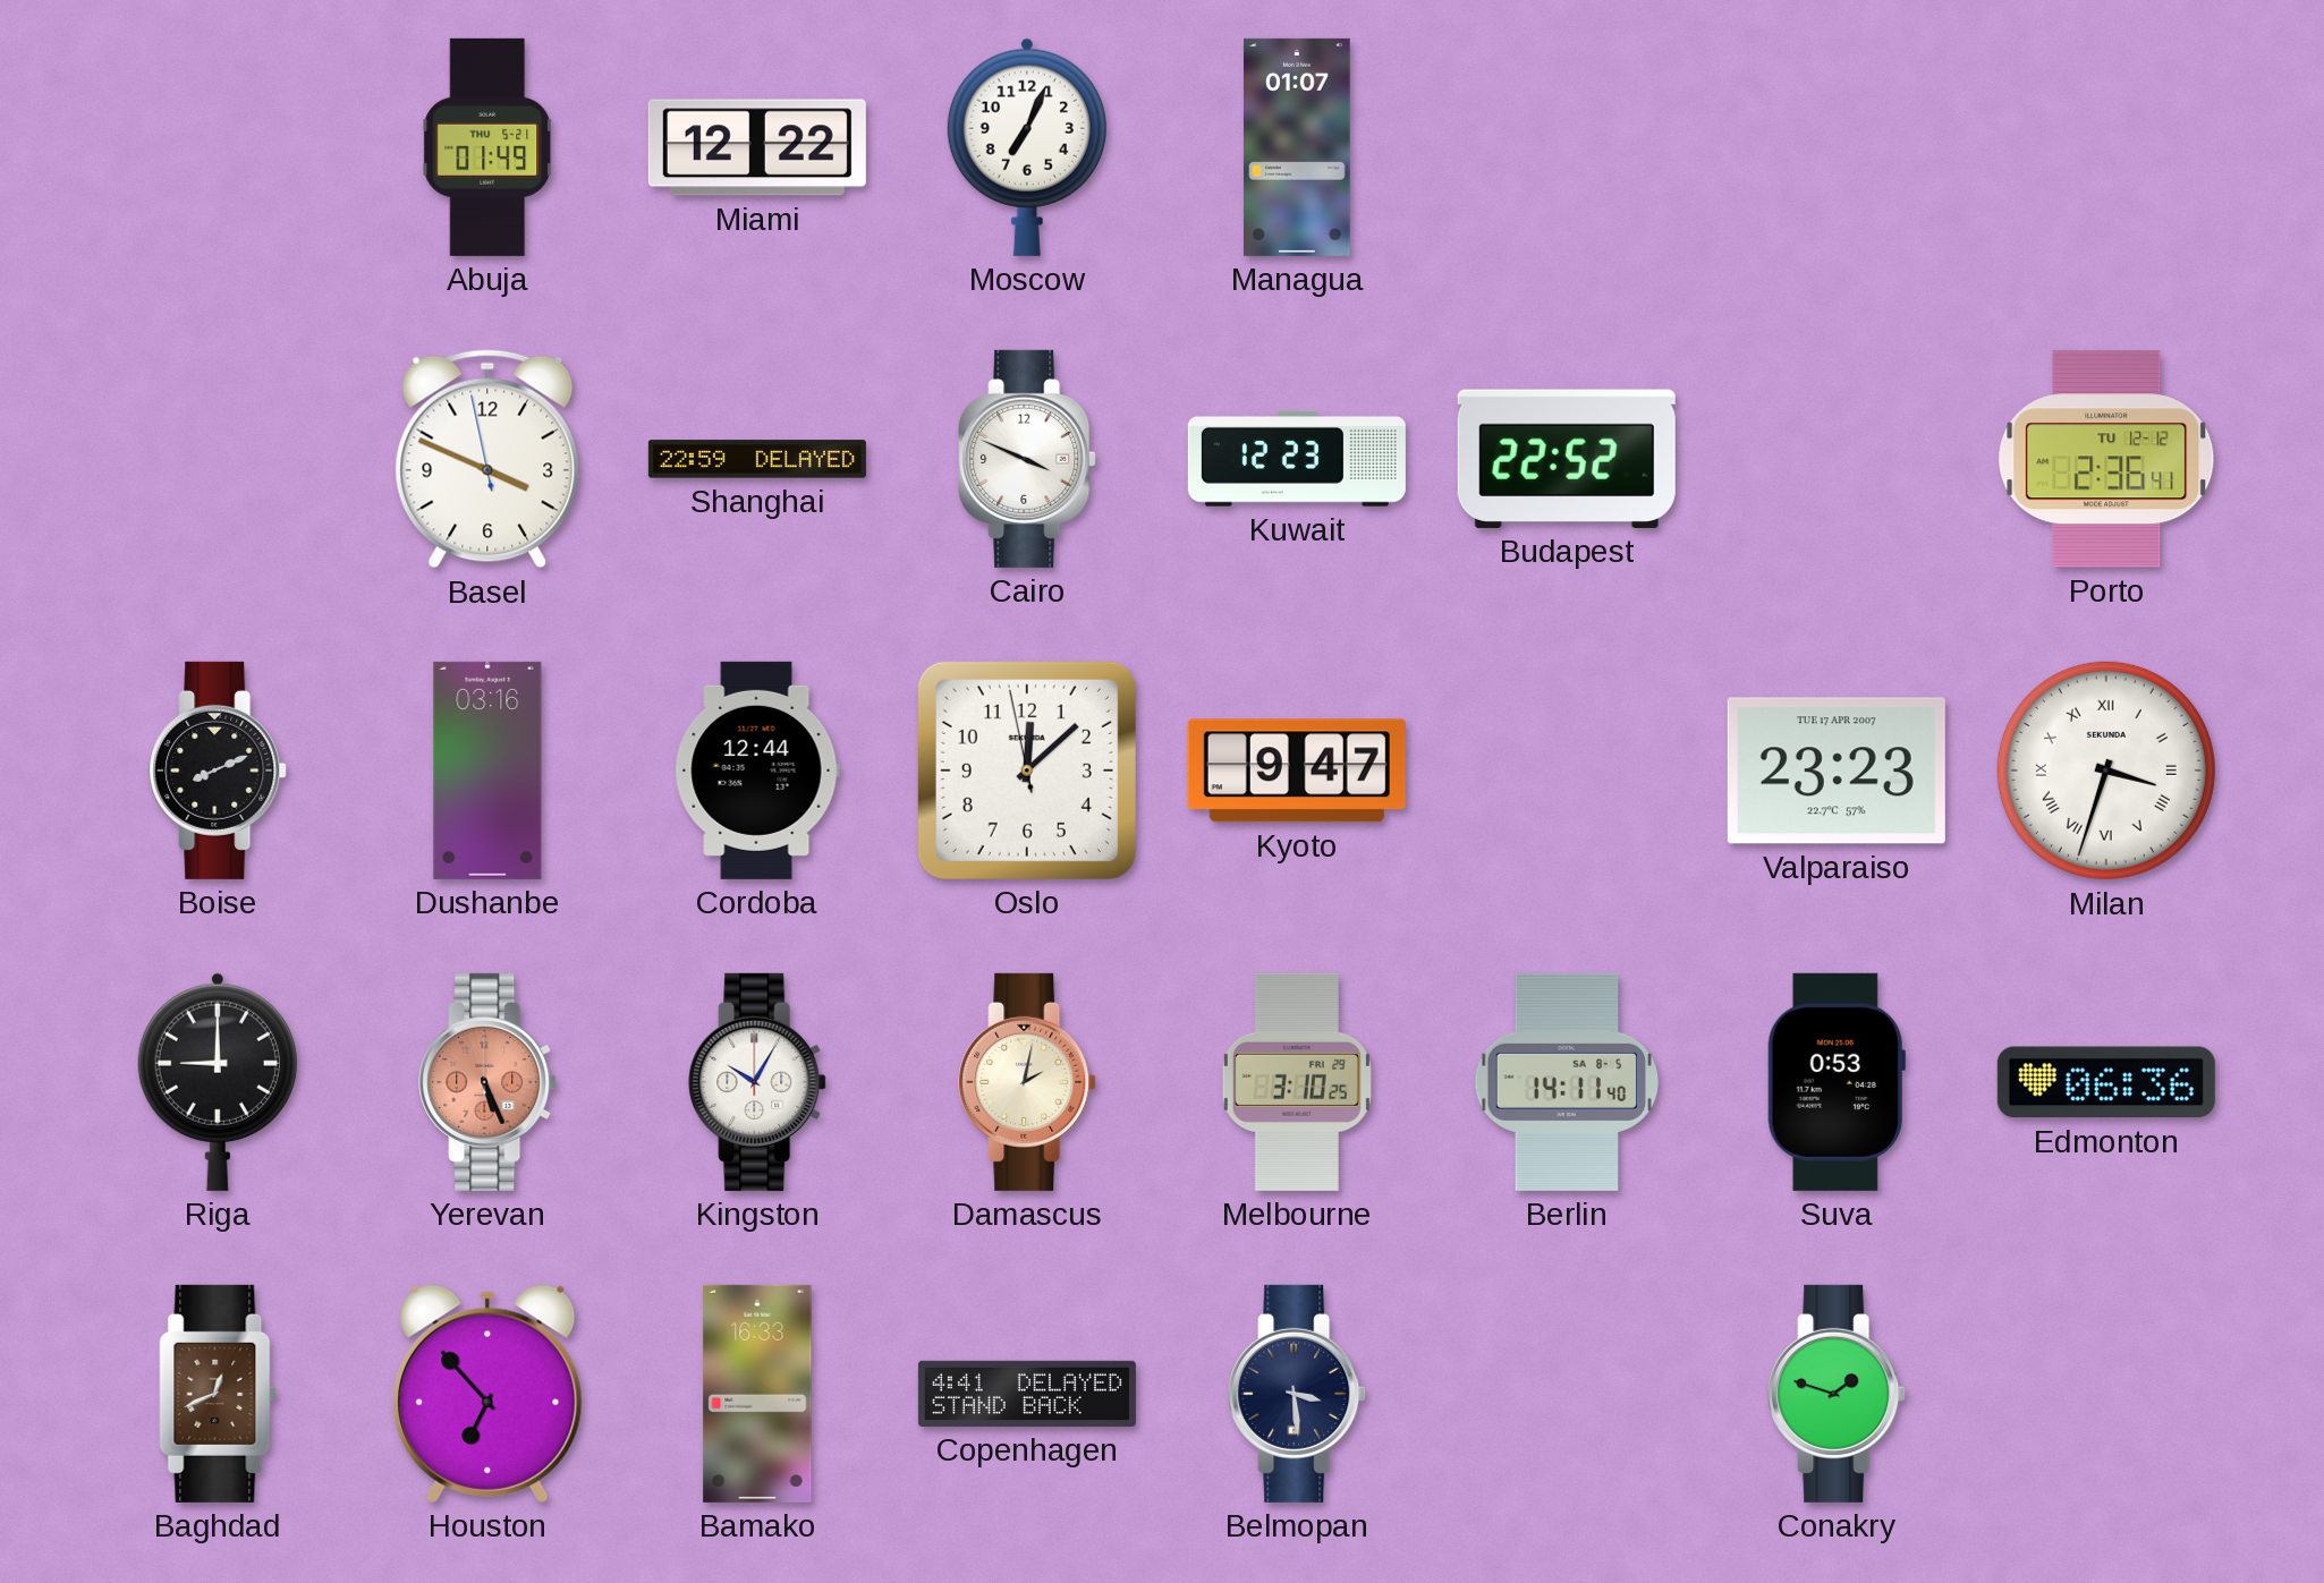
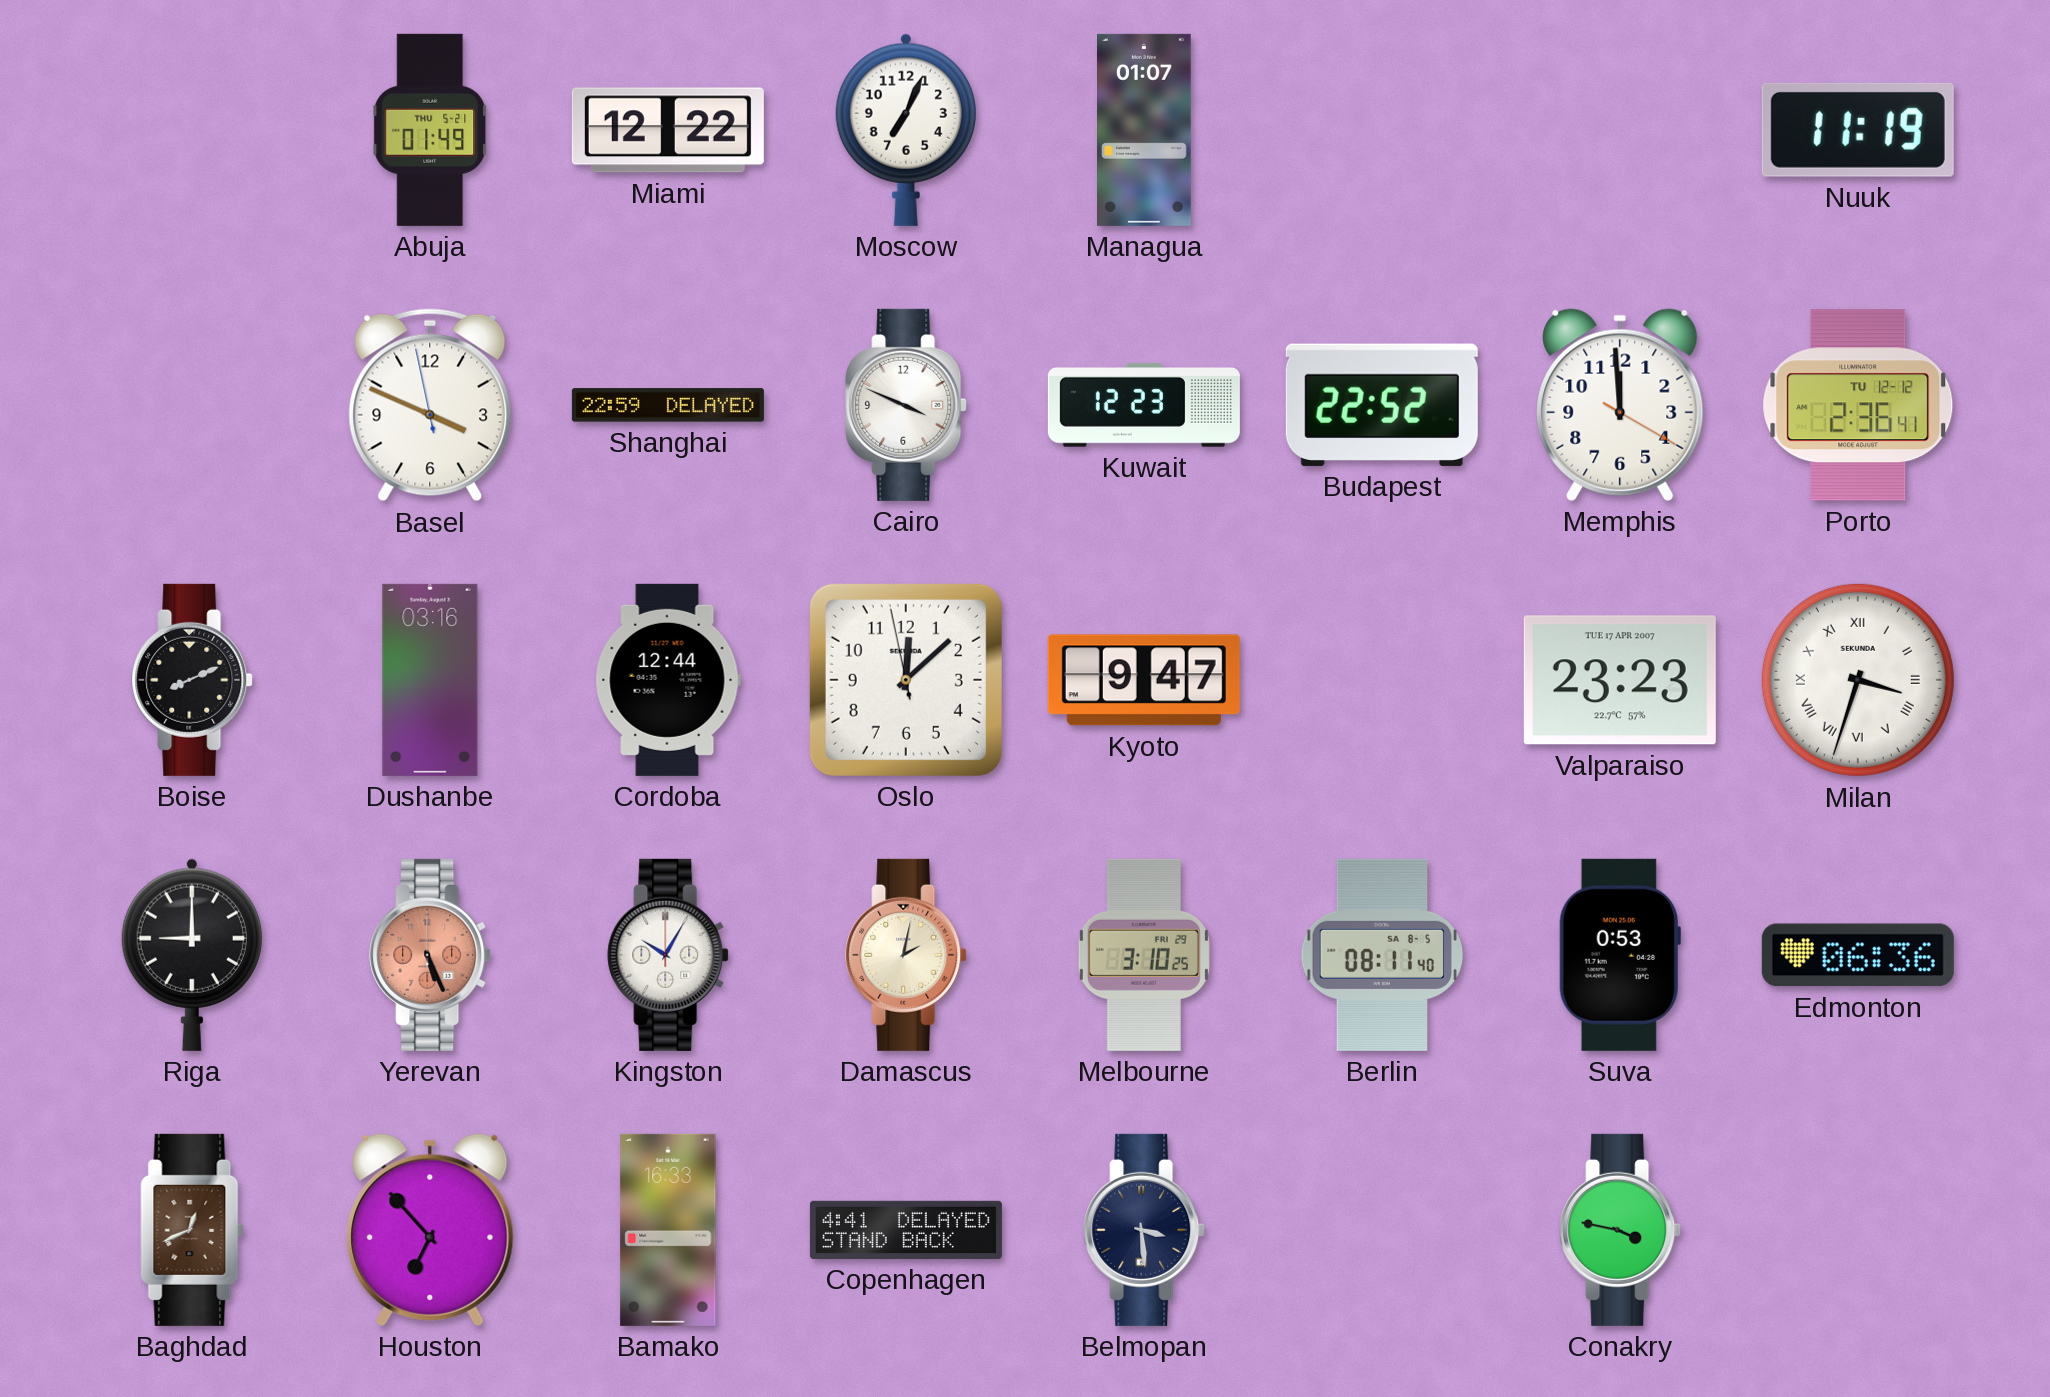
Nuuk: none -> 11:19 (1858, 130)
Memphis: none -> 11:59 (1620, 405)
Berlin: 14:11 -> 08:11 (1382, 955)
Conakry: 1:48 -> 3:47 (1620, 1230)
